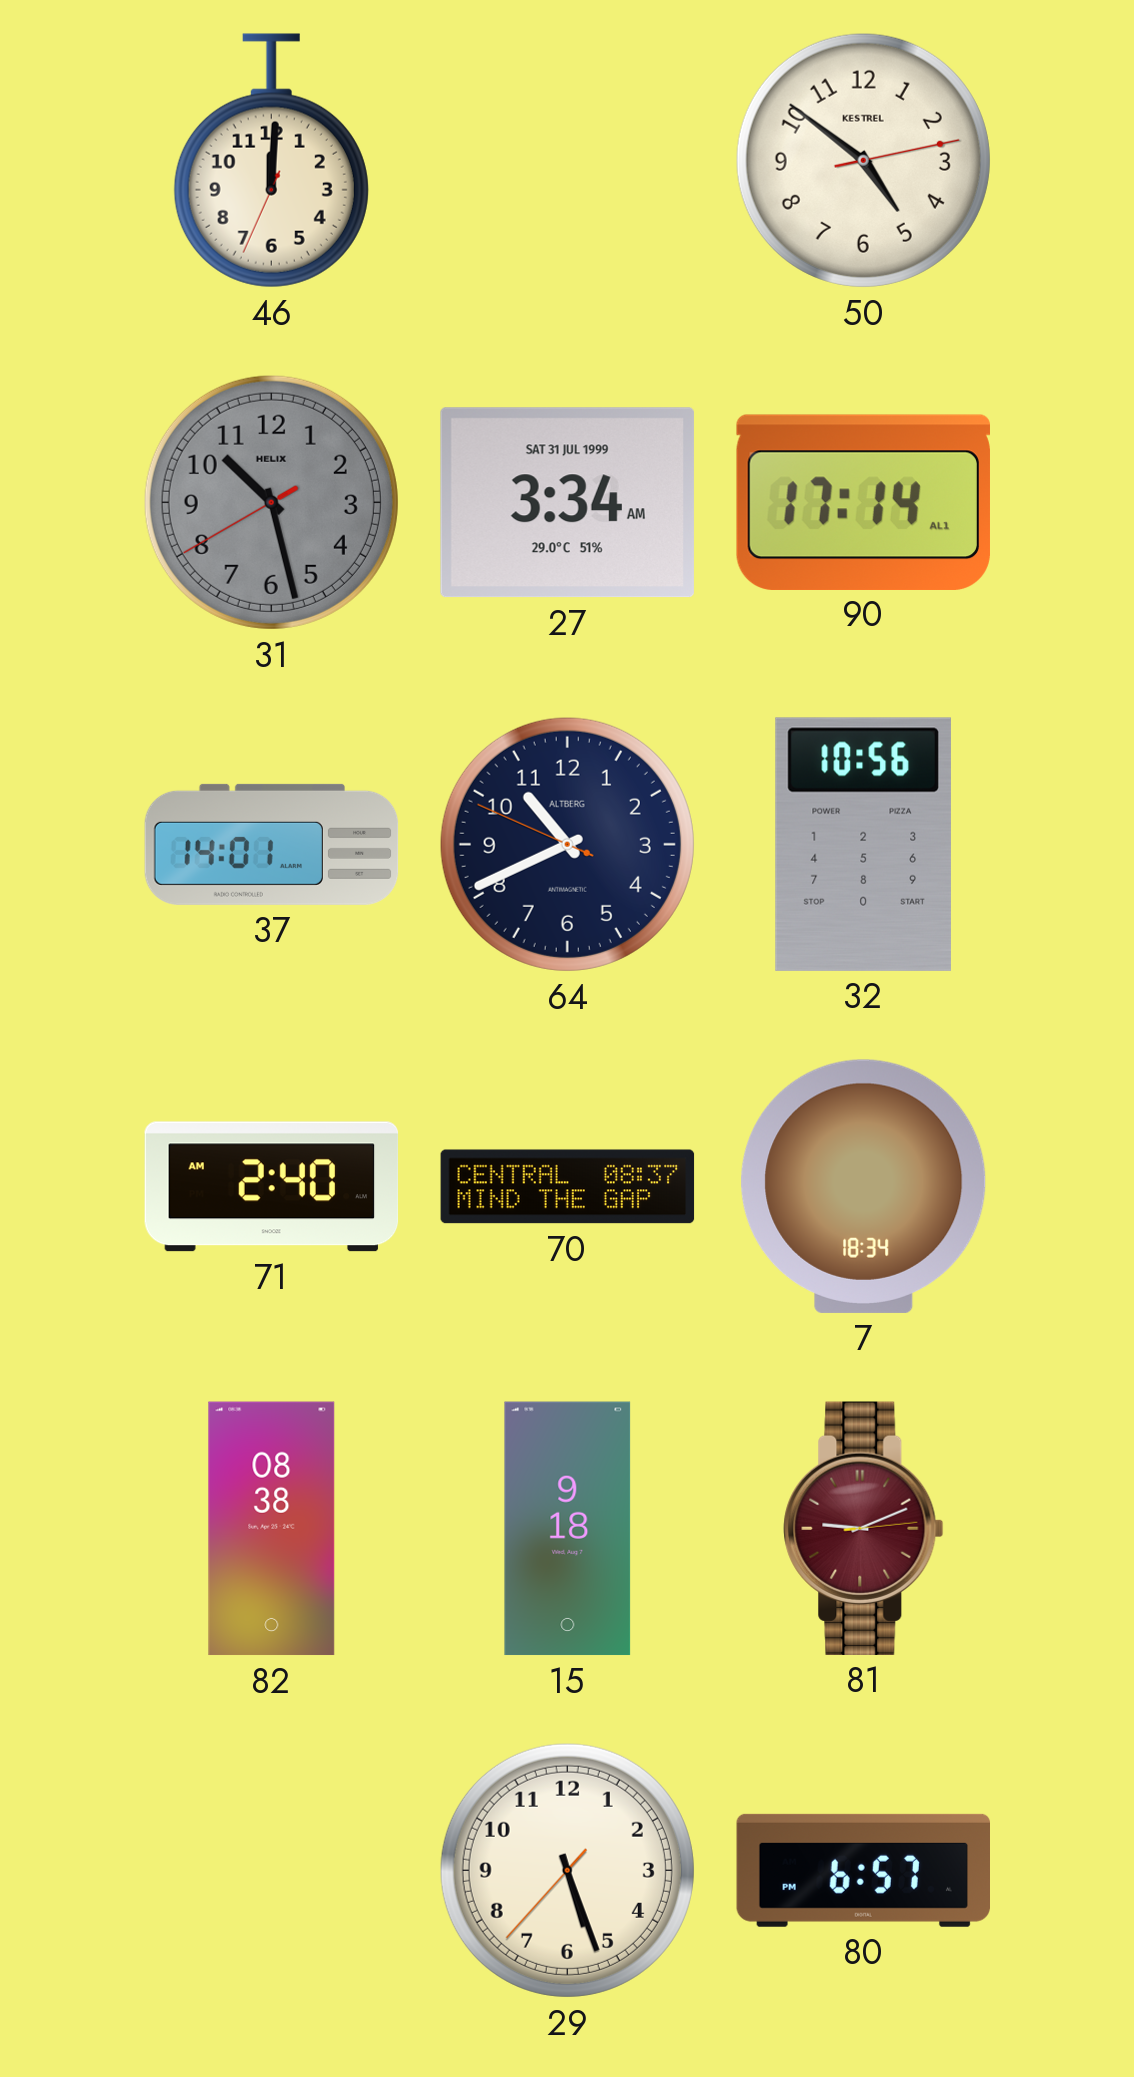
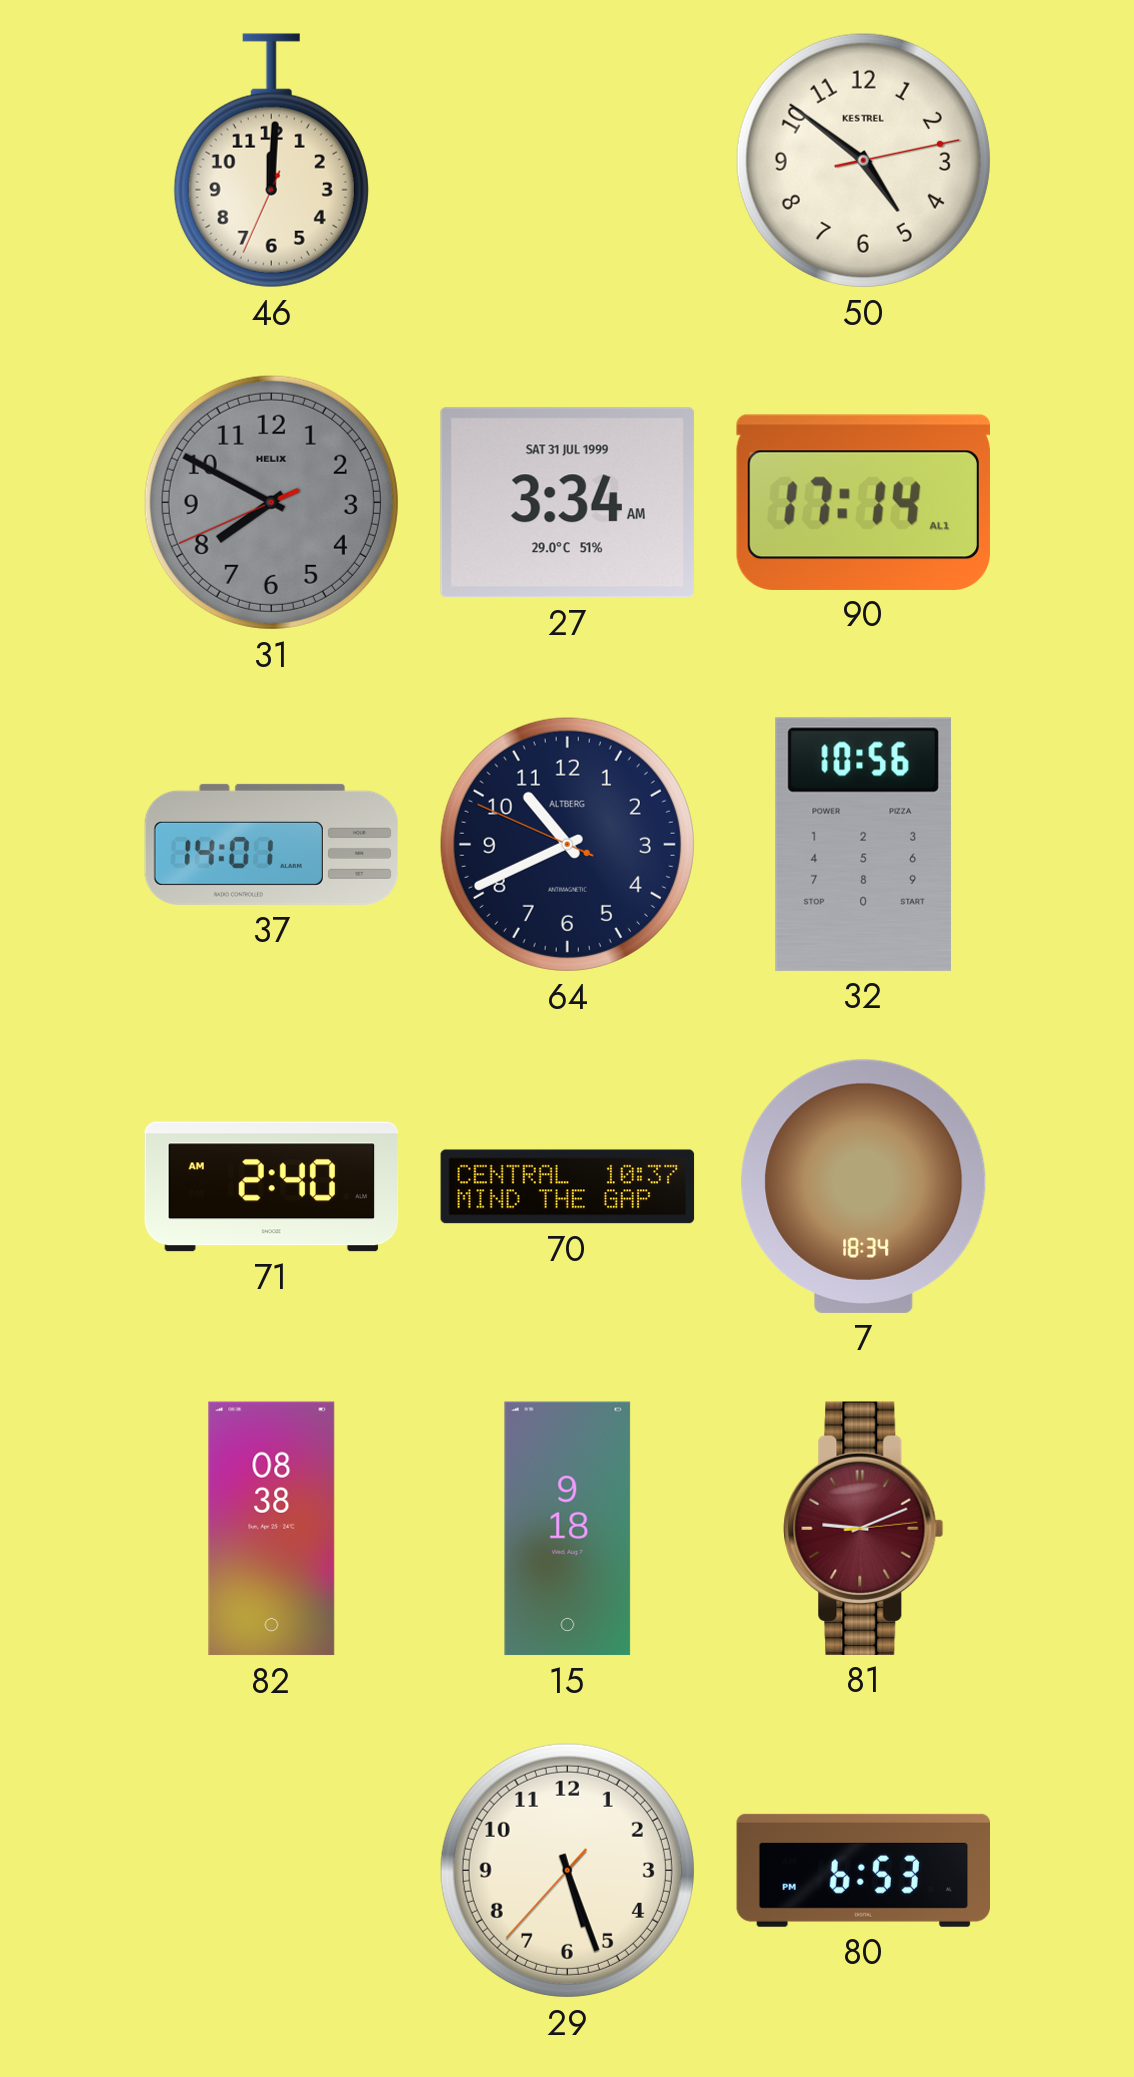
31: 10:27 -> 7:49 (271, 502)
70: 08:37 -> 10:37 (568, 1187)
80: 6:57 -> 6:53 (863, 1870)
